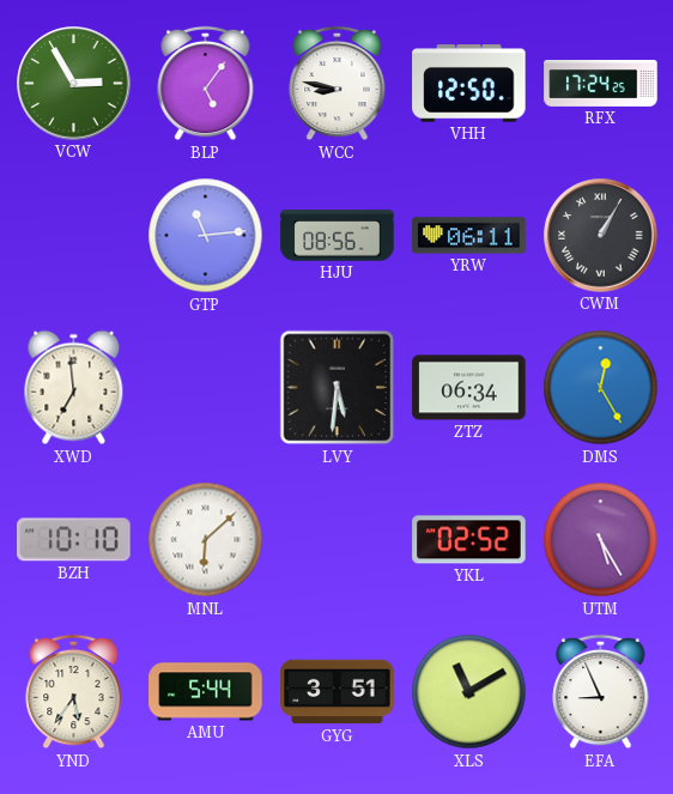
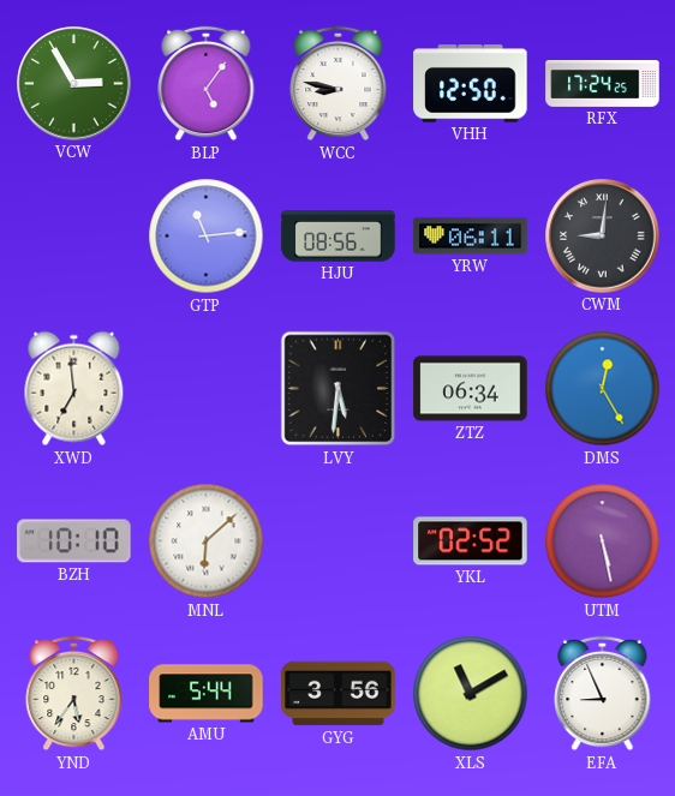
CWM: 1:05 -> 9:01 (603, 237)
UTM: 5:25 -> 5:28 (603, 541)
GYG: 3:51 -> 3:56 (339, 694)
